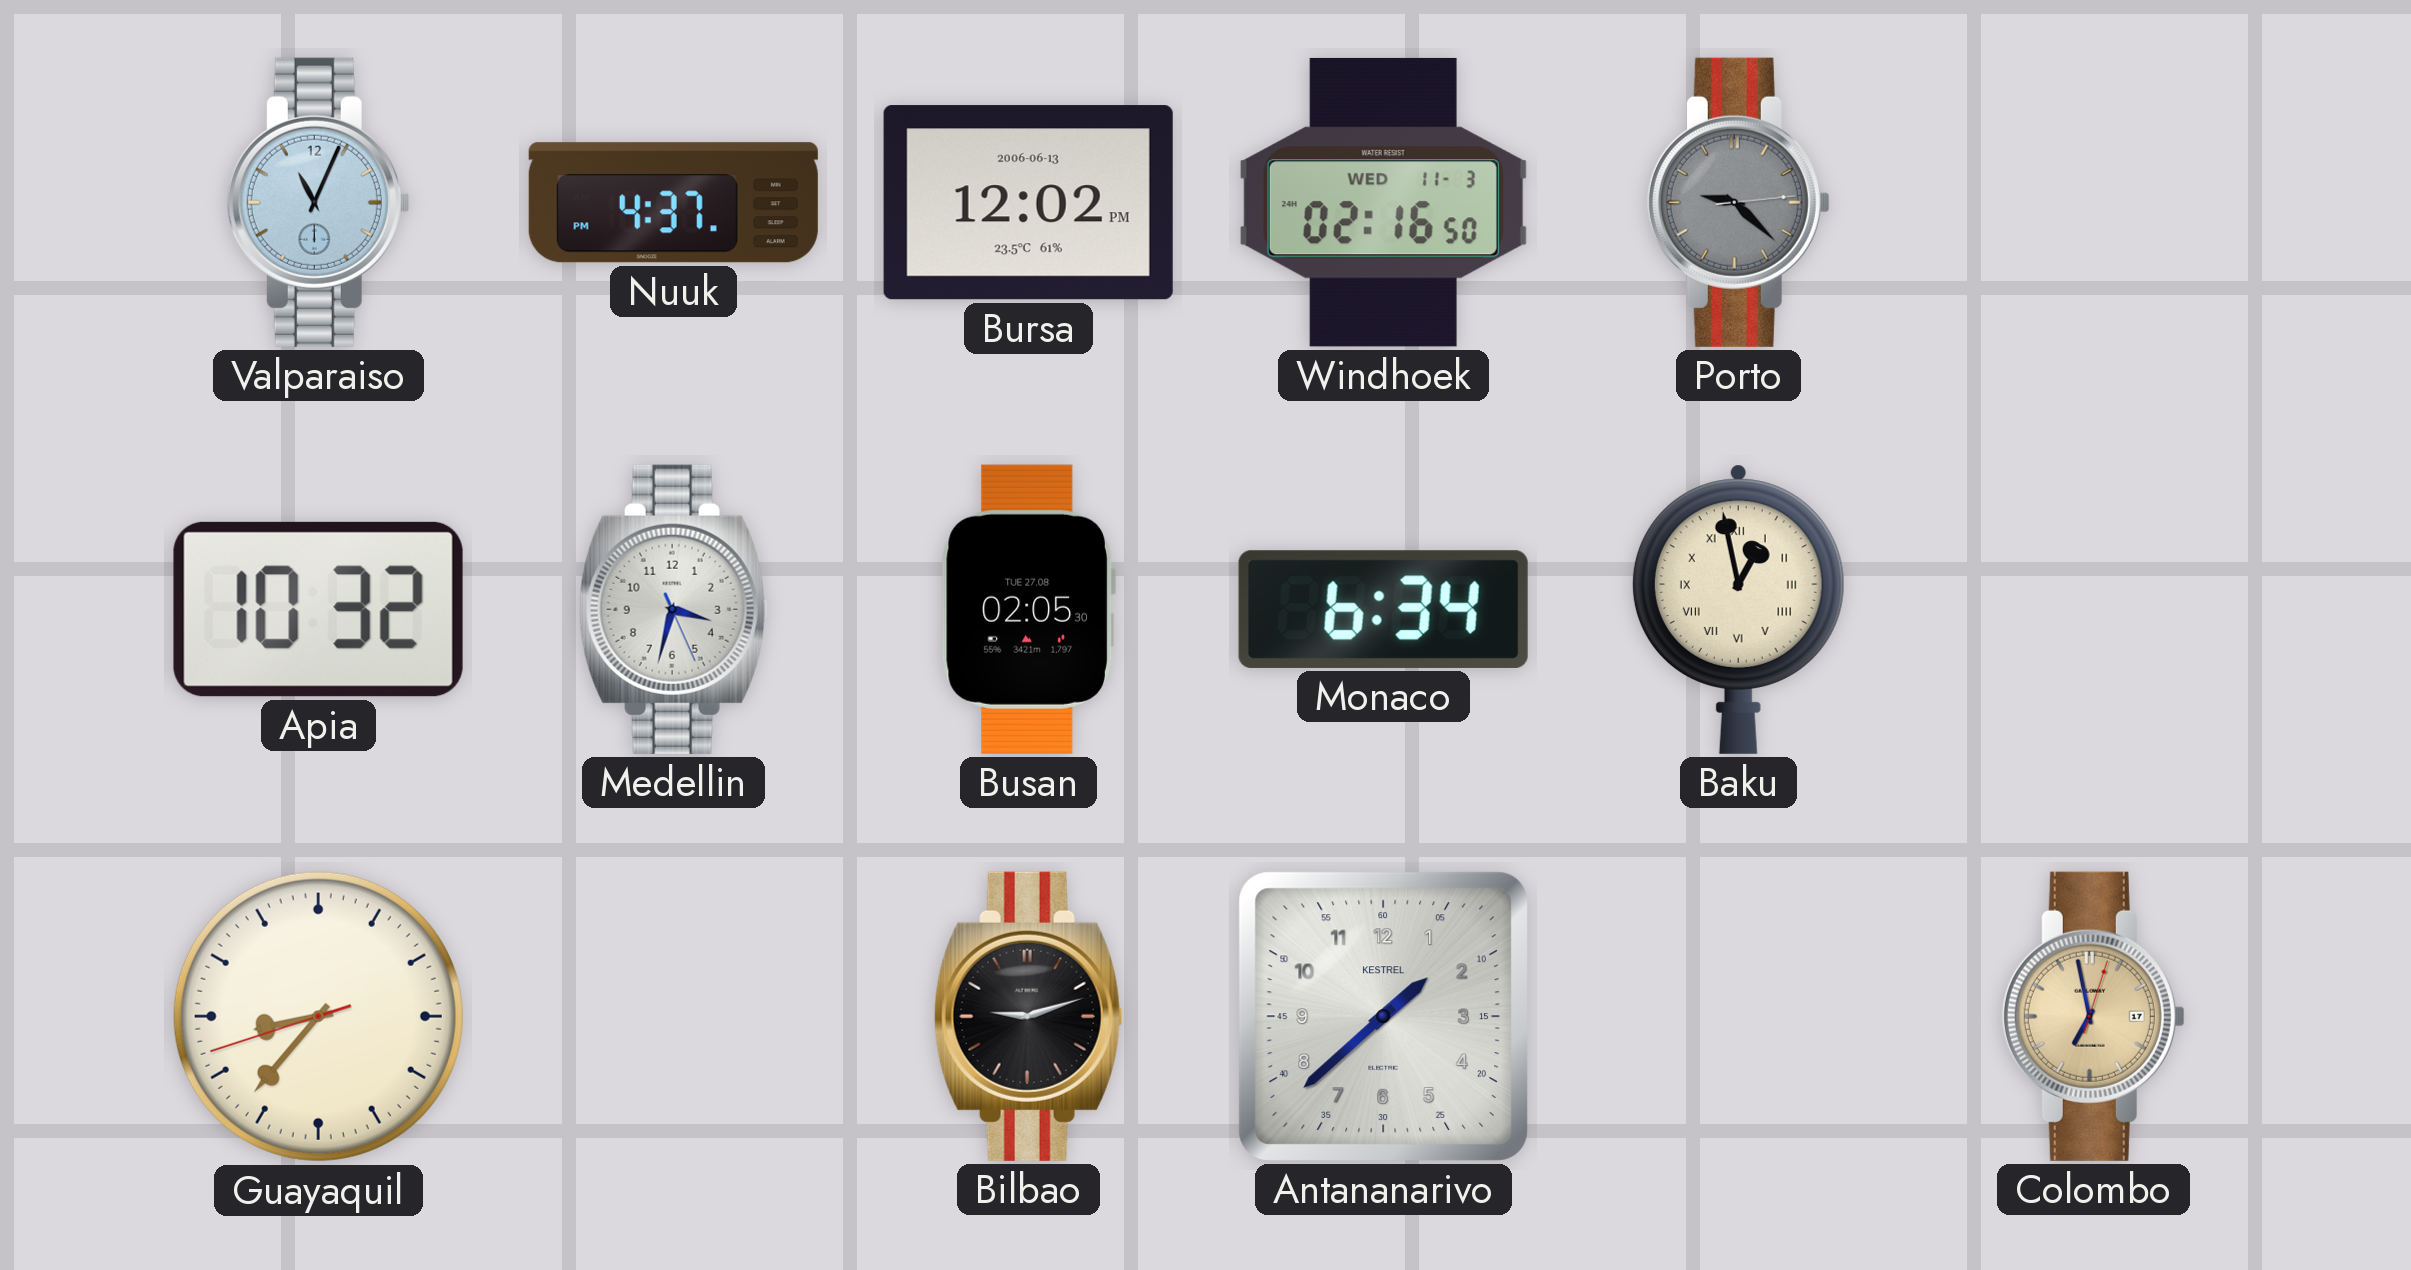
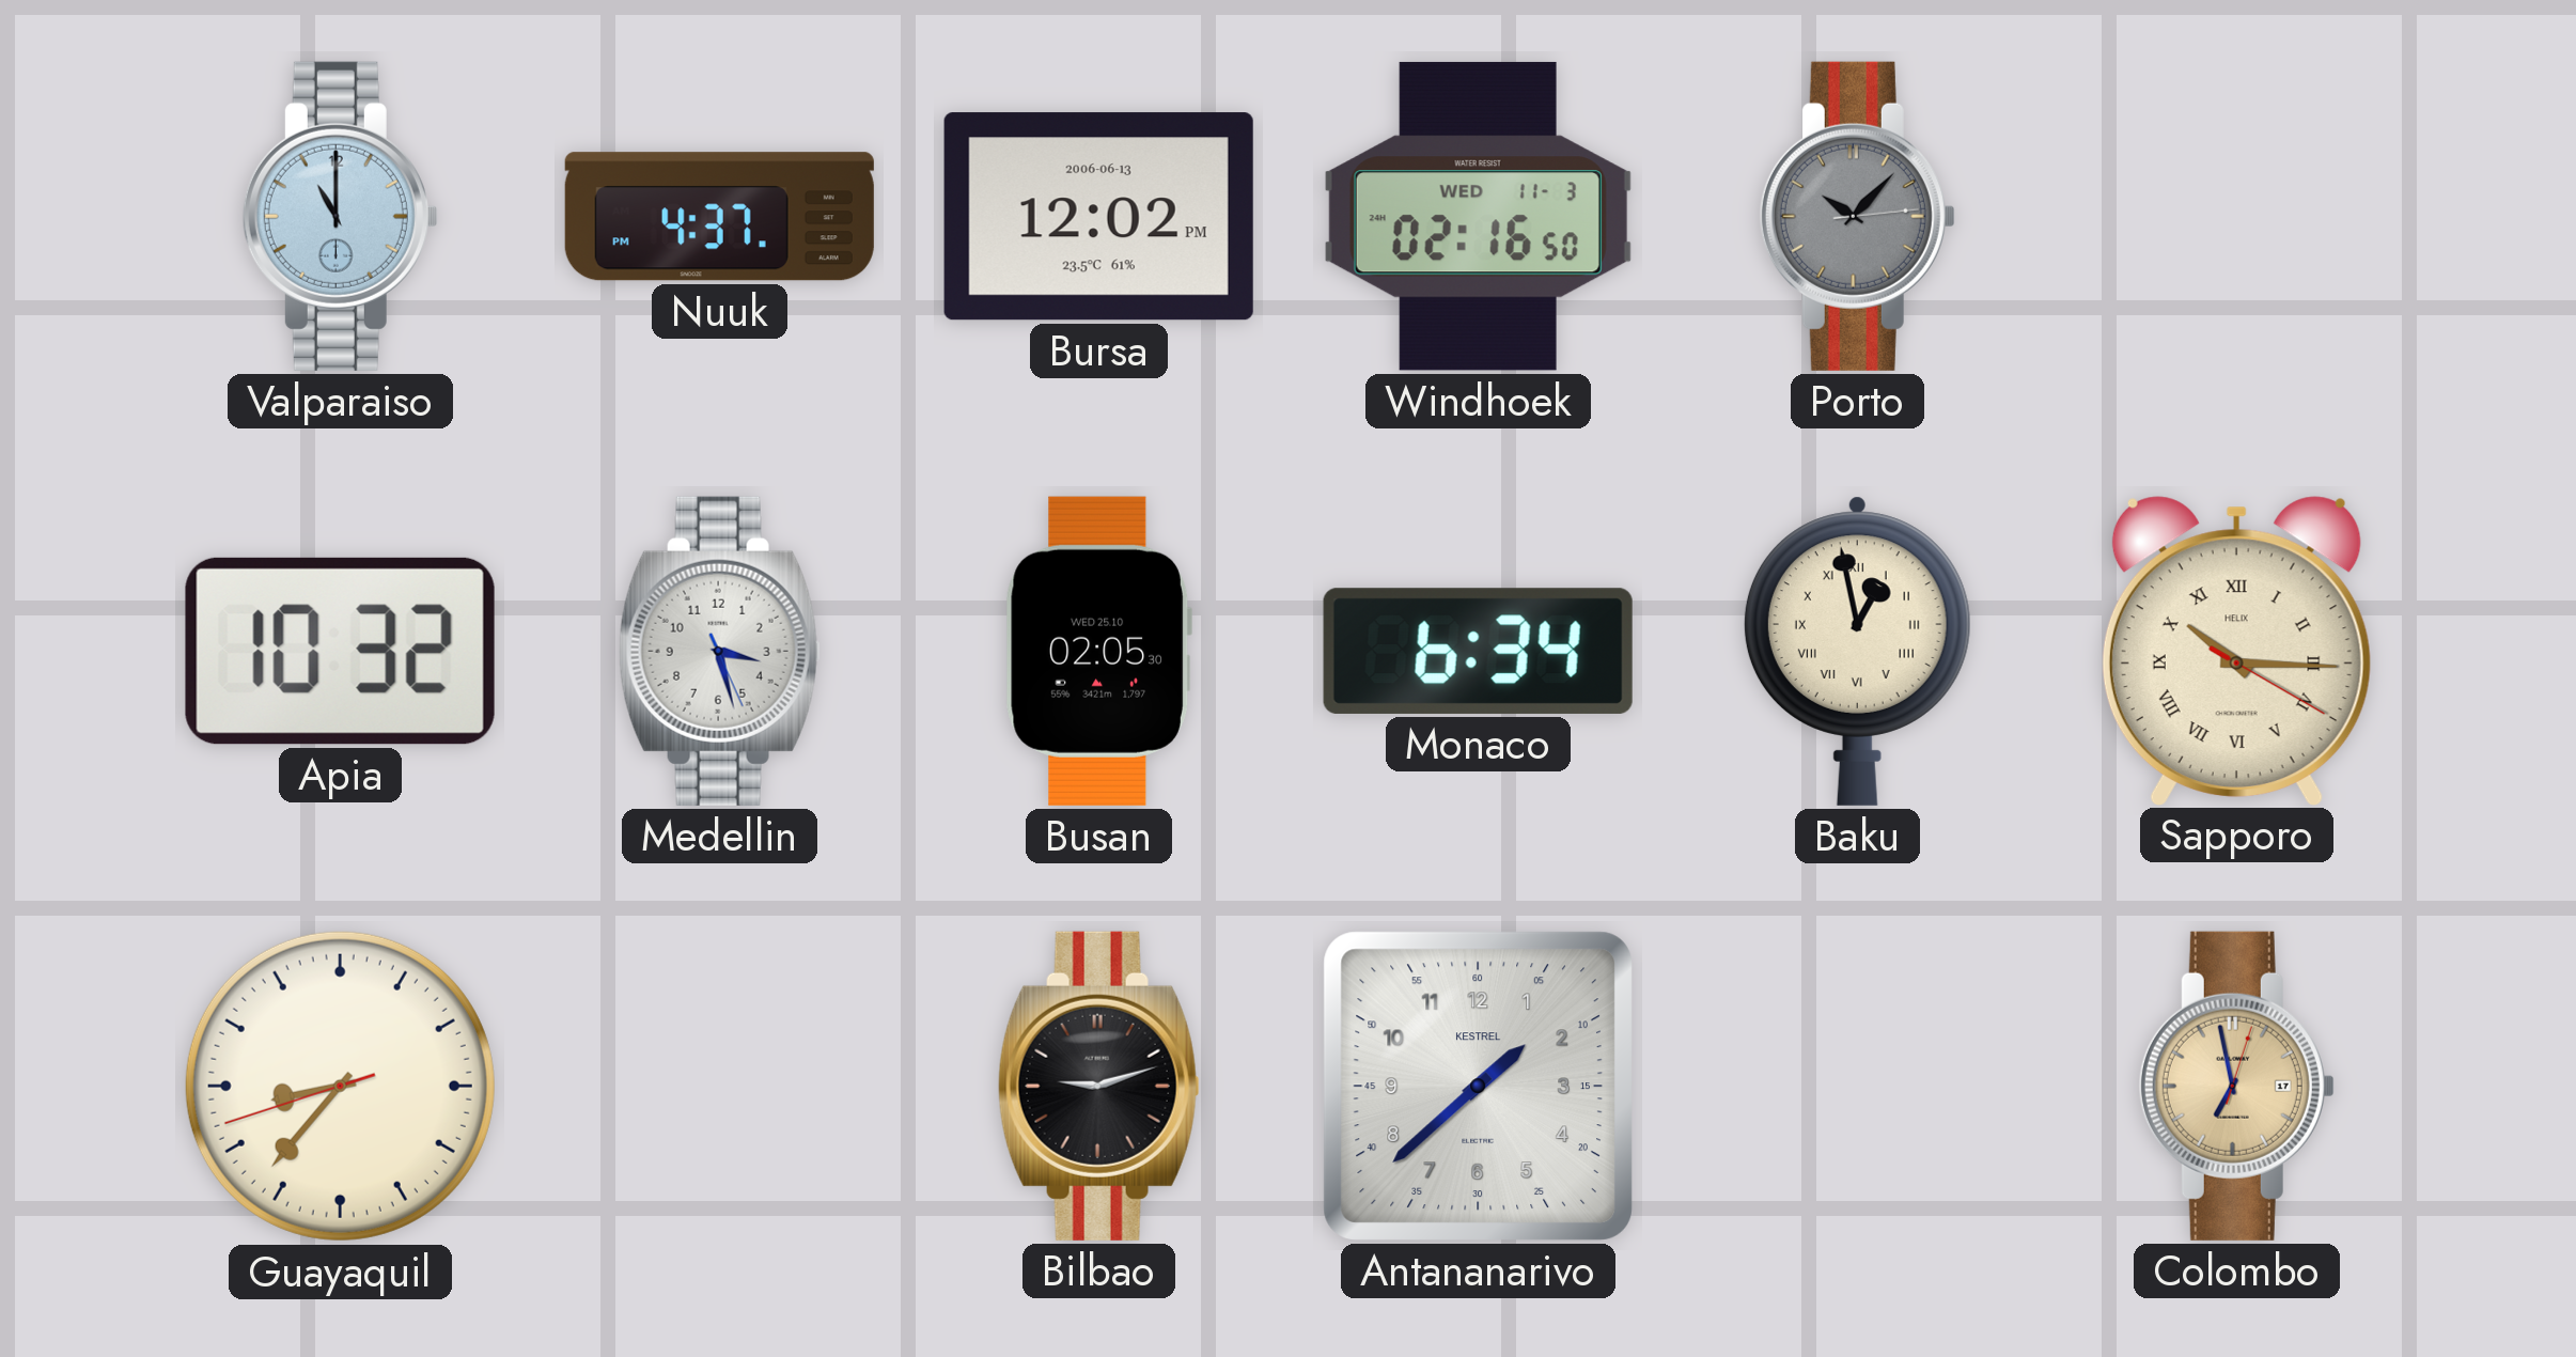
Valparaiso: 11:04 -> 11:00 (340, 216)
Porto: 9:22 -> 10:07 (1857, 216)
Medellin: 3:32 -> 3:27 (719, 651)
Busan date: TUE 27.08 -> WED 25.10 (1098, 651)
Sapporo: none -> 10:15 (2236, 651)
